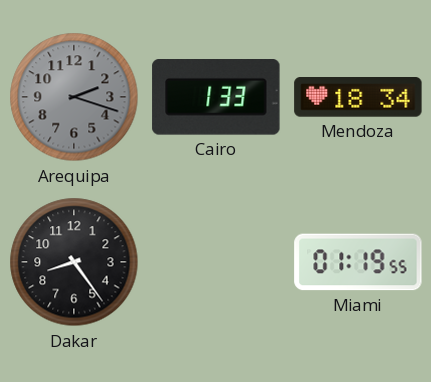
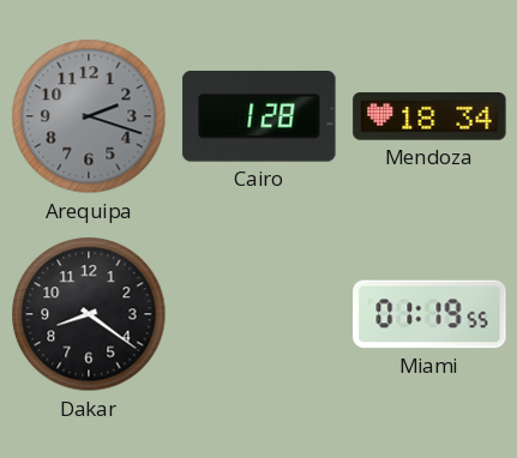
Cairo: 1:33 -> 1:28 (259, 117)
Dakar: 8:24 -> 8:21 (89, 314)
